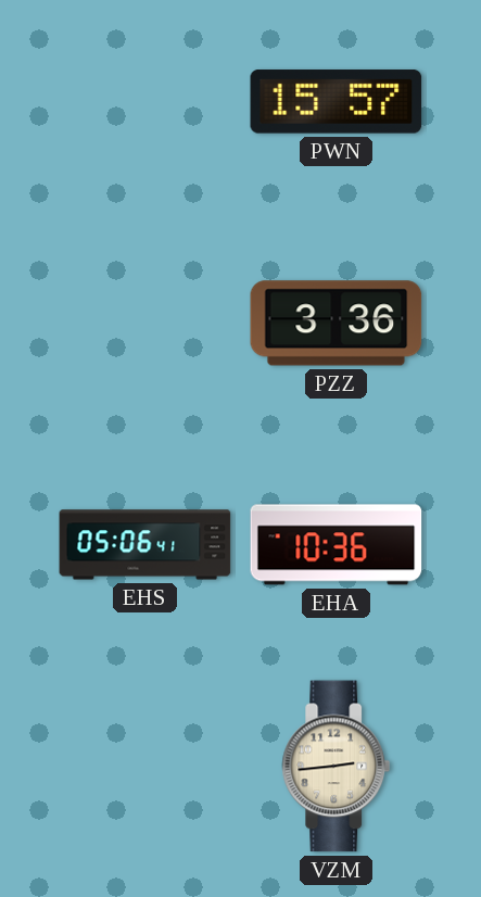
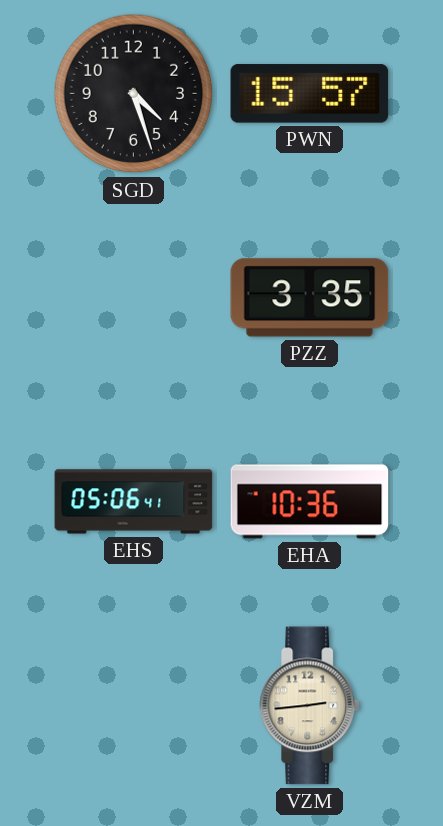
SGD: none -> 4:27 (134, 94)
PZZ: 3:36 -> 3:35 (310, 298)
